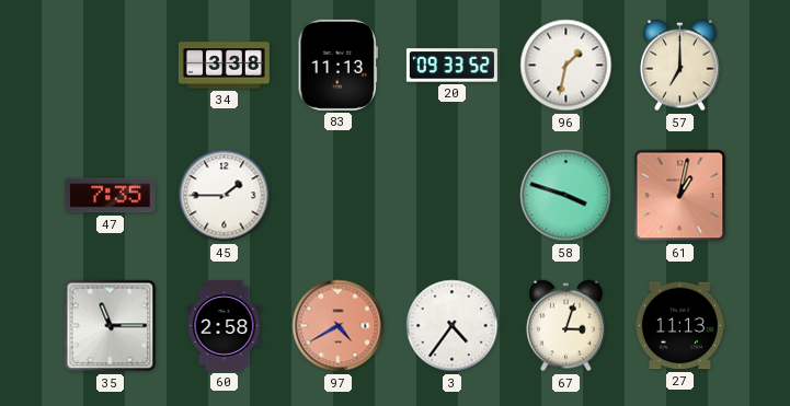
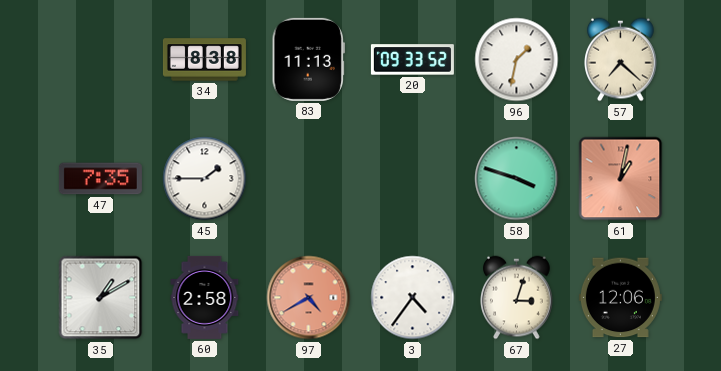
34: 3:38 -> 8:38 (204, 60)
57: 7:00 -> 7:22 (621, 60)
35: 11:15 -> 1:10 (101, 298)
27: 11:13 -> 12:06 (620, 298)
